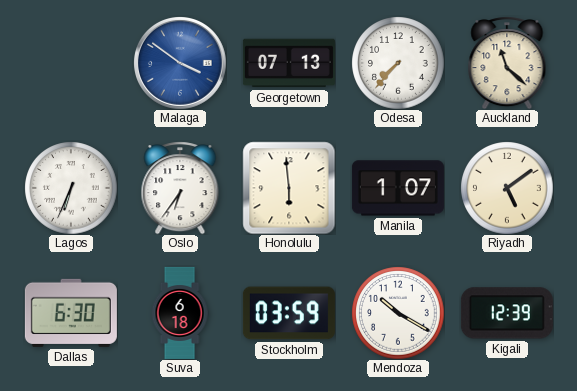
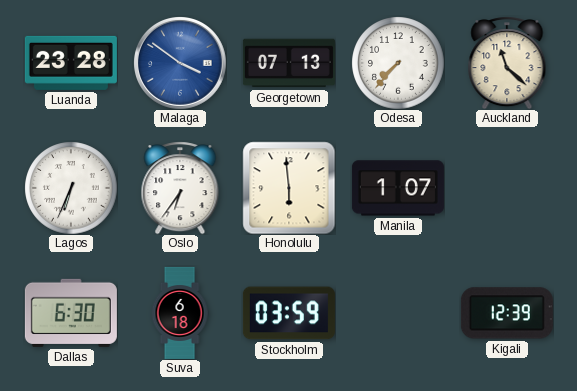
Luanda: none -> 23:28 (71, 63)
Riyadh: 5:09 -> none (507, 188)
Mendoza: 10:20 -> none (398, 313)
